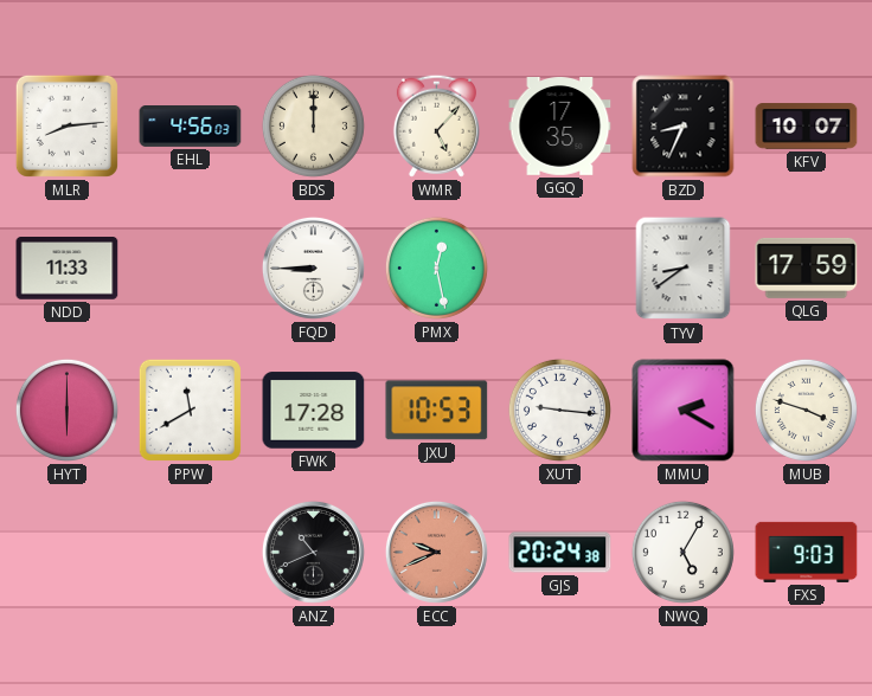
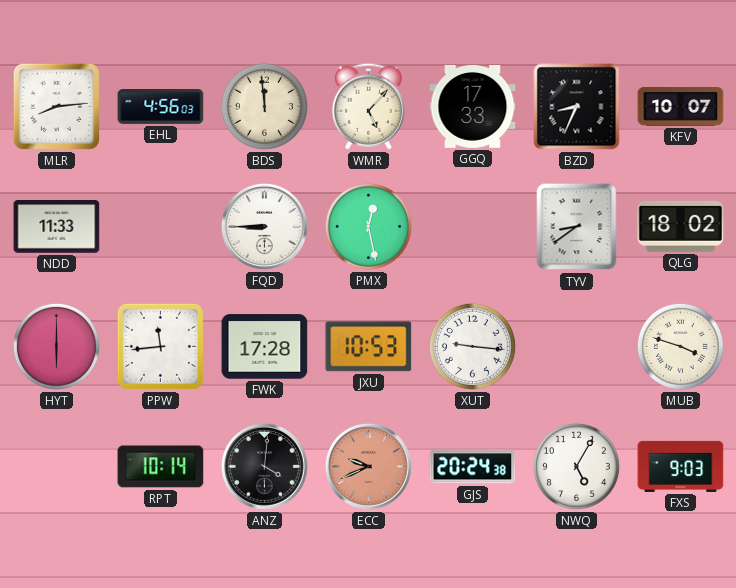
BDS: 12:00 -> 11:59 (264, 106)
GGQ: 17:35 -> 17:33 (473, 107)
QLG: 17:59 -> 18:02 (681, 226)
PPW: 11:40 -> 11:44 (160, 346)
MMU: 2:20 -> none (684, 411)
RPT: none -> 10:14 (161, 467)
ANZ: 10:41 -> 4:01 (264, 466)
